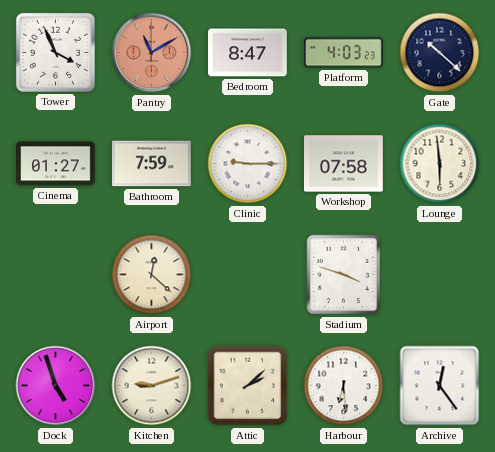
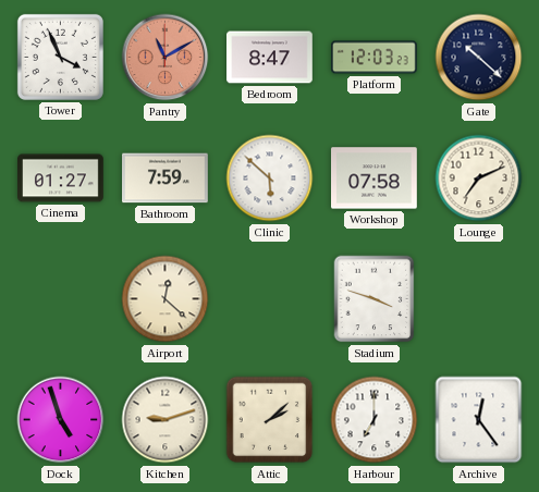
Platform: 4:03 -> 12:03 (375, 58)
Clinic: 9:15 -> 5:52 (270, 179)
Lounge: 5:59 -> 7:11 (479, 179)
Harbour: 6:29 -> 7:00 (375, 420)
